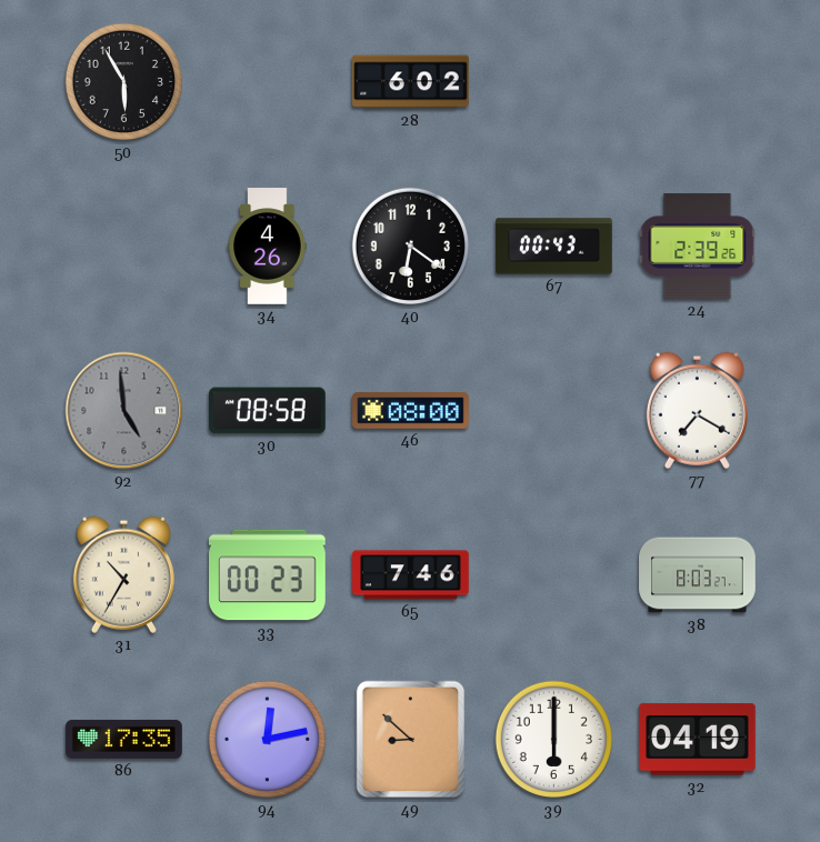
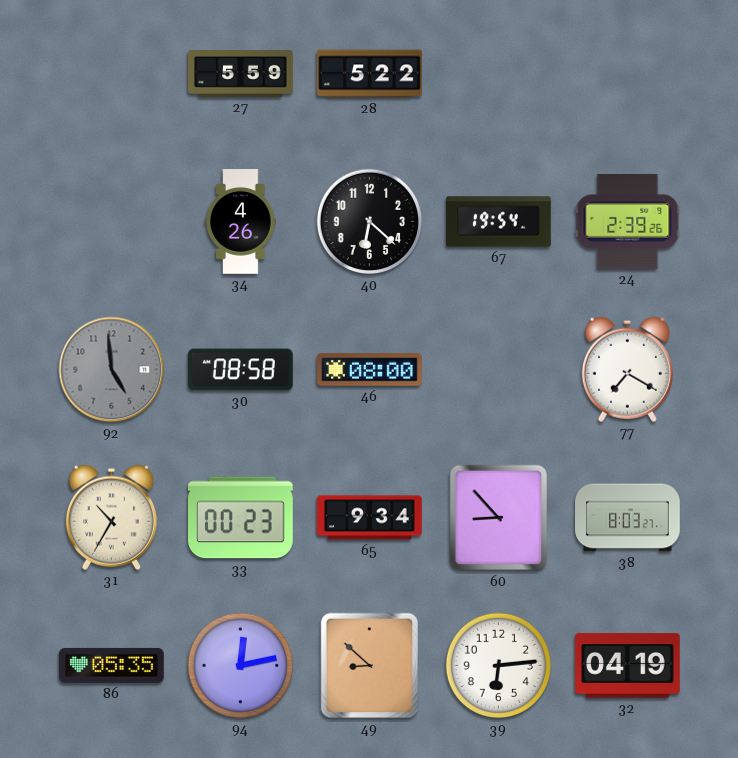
50: 5:55 -> none (124, 82)
27: none -> 5:59 (241, 74)
28: 6:02 -> 5:22 (370, 74)
40: 6:21 -> 6:22 (370, 222)
67: 00:43 -> 19:54 (499, 222)
65: 7:46 -> 9:34 (370, 518)
60: none -> 8:53 (499, 518)
86: 17:35 -> 05:35 (112, 665)
39: 6:00 -> 6:14 (499, 666)
